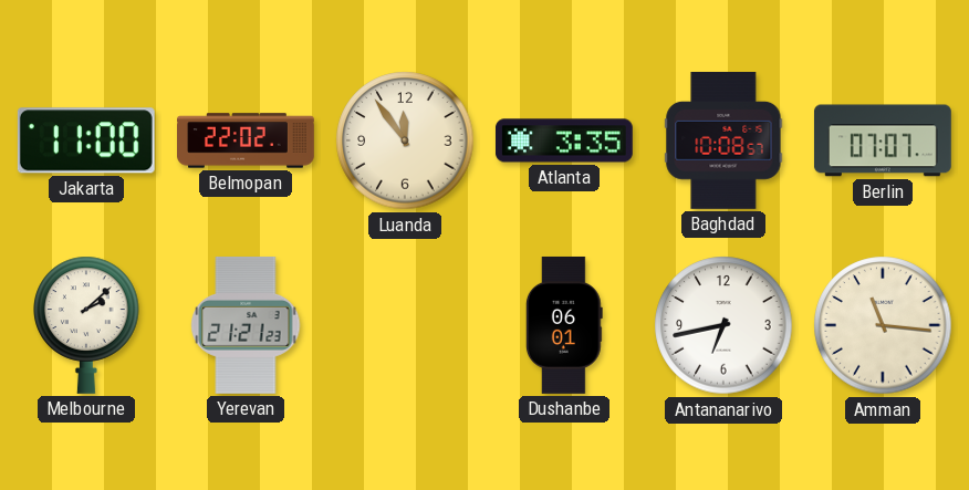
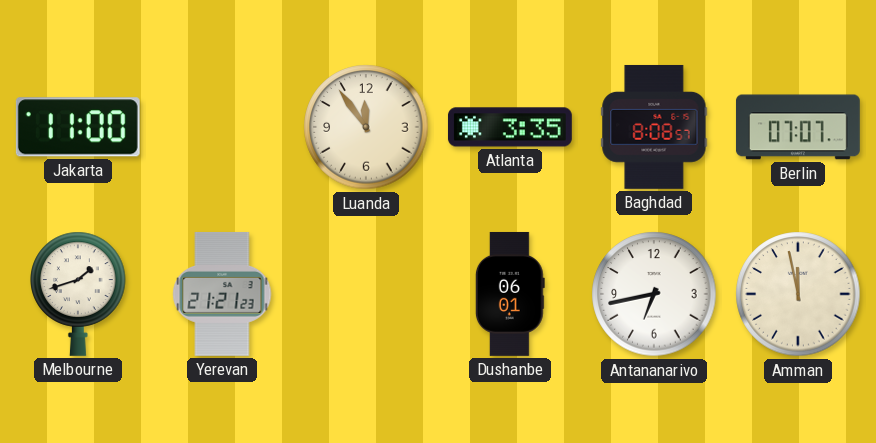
Belmopan: 22:02 -> none (247, 140)
Baghdad: 10:08 -> 8:08 (654, 127)
Melbourne: 2:08 -> 1:42 (78, 294)
Amman: 11:16 -> 11:58 (798, 294)
